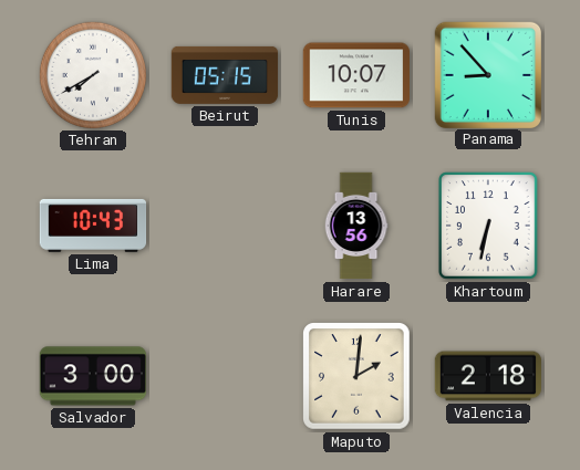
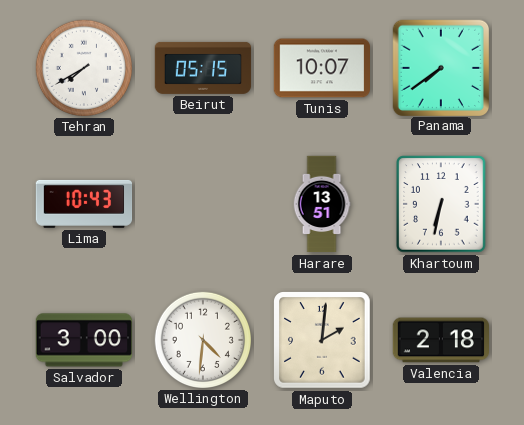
Panama: 8:53 -> 7:39 (440, 67)
Harare: 13:56 -> 13:51 (322, 204)
Wellington: none -> 4:31 (202, 339)
